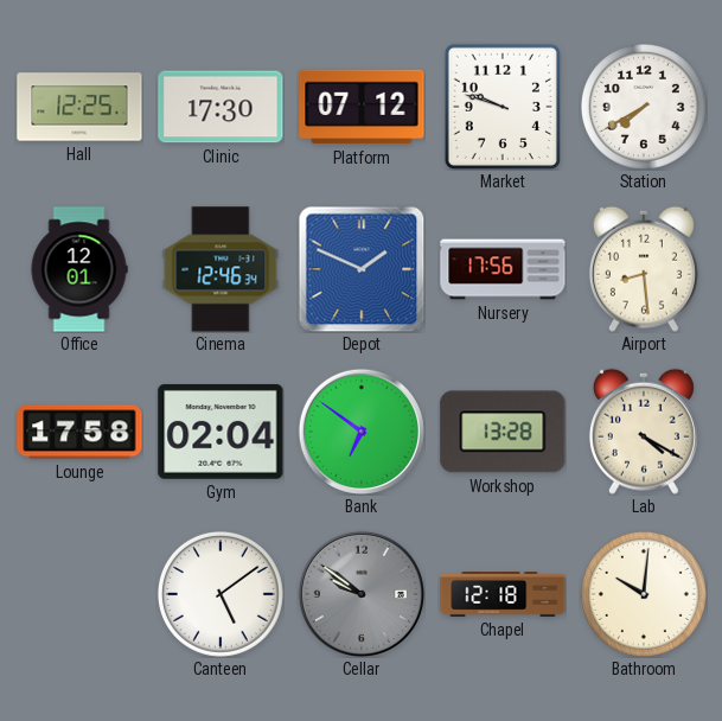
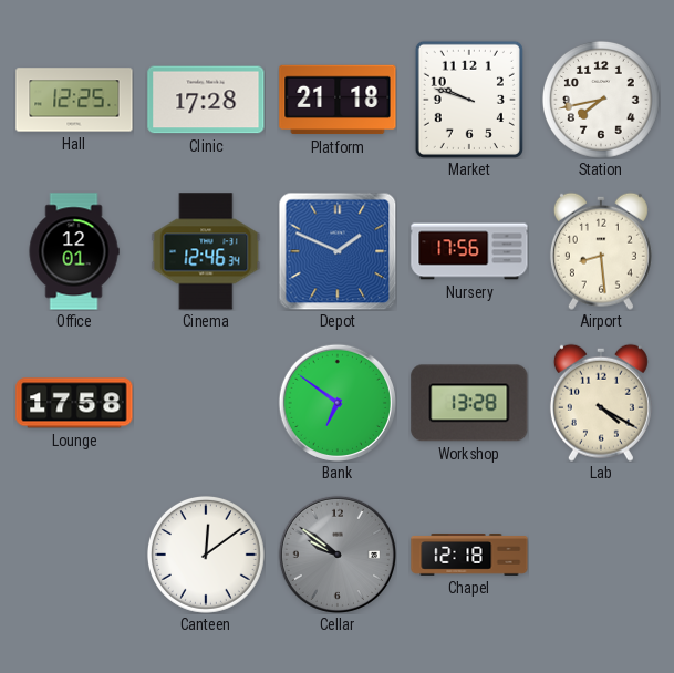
Clinic: 17:30 -> 17:28 (206, 100)
Platform: 07:12 -> 21:18 (338, 100)
Station: 7:40 -> 7:43 (601, 100)
Gym: 02:04 -> none (221, 432)
Canteen: 5:09 -> 12:09 (206, 555)
Bathroom: 10:01 -> none (644, 594)
